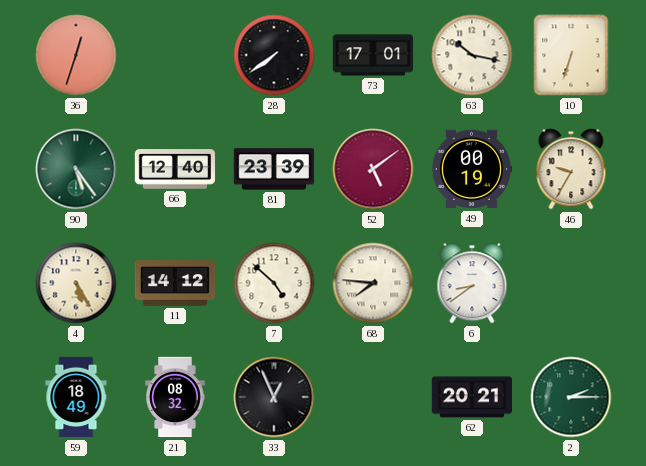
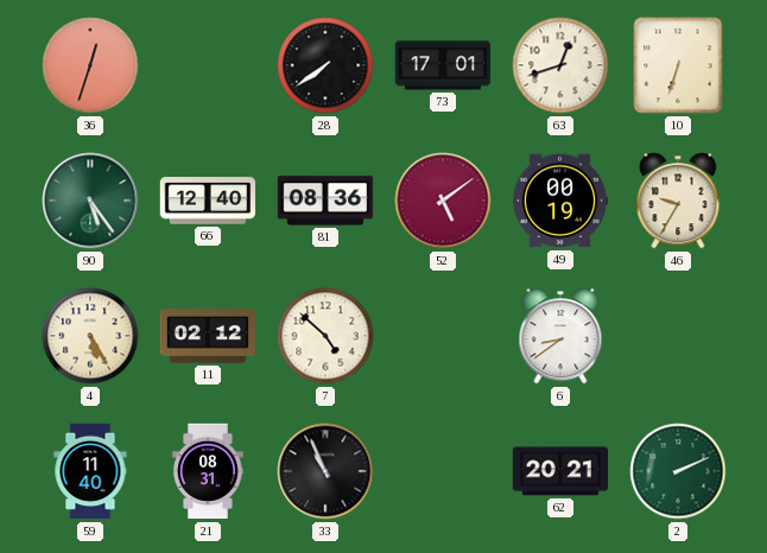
63: 10:17 -> 12:42 (560, 65)
81: 23:39 -> 08:36 (325, 201)
11: 14:12 -> 02:12 (208, 336)
68: 7:46 -> none (373, 283)
59: 18:49 -> 11:40 (90, 471)
21: 08:32 -> 08:31 (208, 471)
33: 12:56 -> 10:56 (325, 471)
2: 2:15 -> 2:11 (678, 471)
